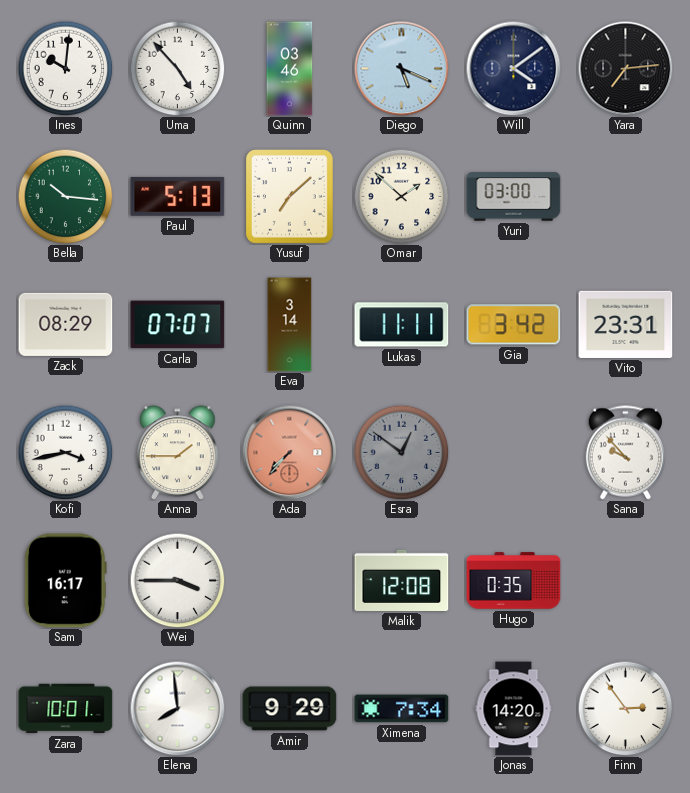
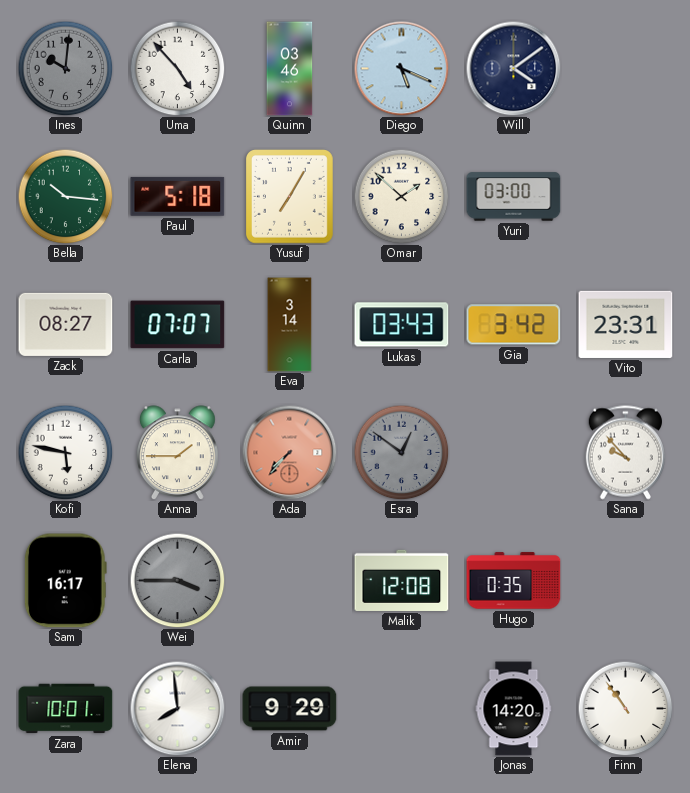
Ines dial: white -> grey (65, 68)
Yara: 7:14 -> none (625, 68)
Paul: 5:13 -> 5:18 (178, 196)
Yusuf: 7:08 -> 7:05 (290, 197)
Zack: 08:29 -> 08:27 (66, 324)
Lukas: 11:11 -> 03:43 (402, 325)
Kofi: 3:43 -> 5:47 (65, 452)
Wei dial: white -> grey (177, 580)
Ximena: 7:34 -> none (402, 709)
Finn: 2:54 -> 10:54 (625, 708)
